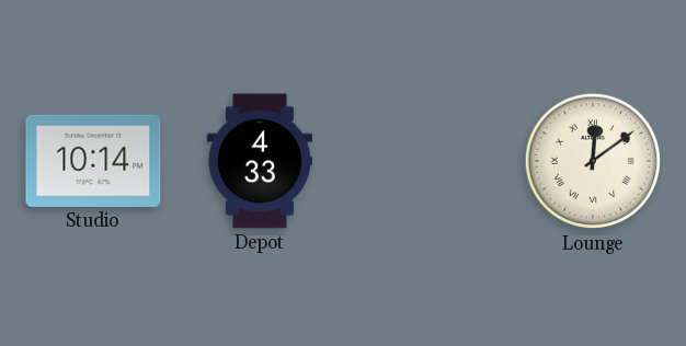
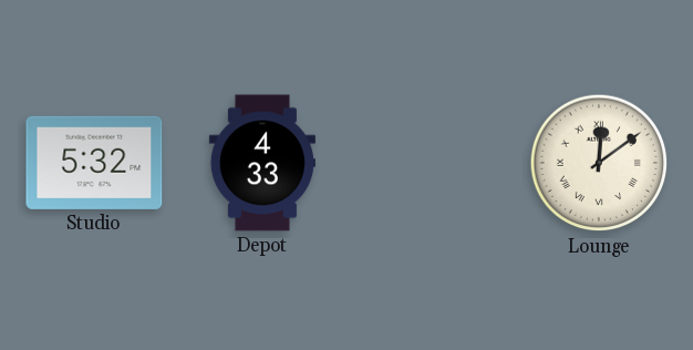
Studio: 10:14 -> 5:32 (94, 163)
